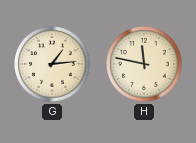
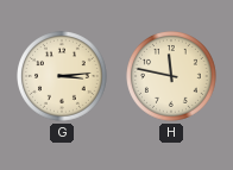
G: 1:14 -> 3:14 (63, 77)
